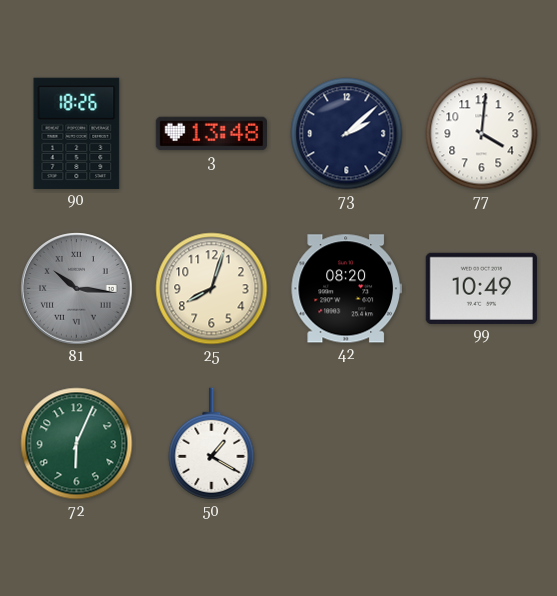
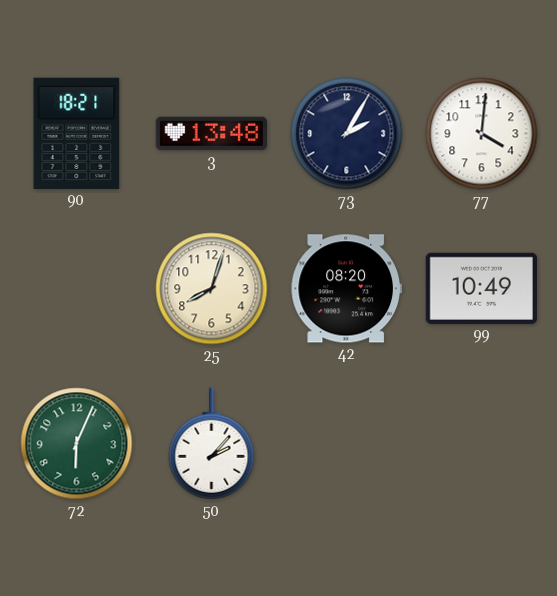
90: 18:26 -> 18:21 (77, 133)
73: 2:08 -> 2:05 (347, 134)
81: 10:16 -> none (77, 289)
50: 1:20 -> 2:07 (212, 444)
